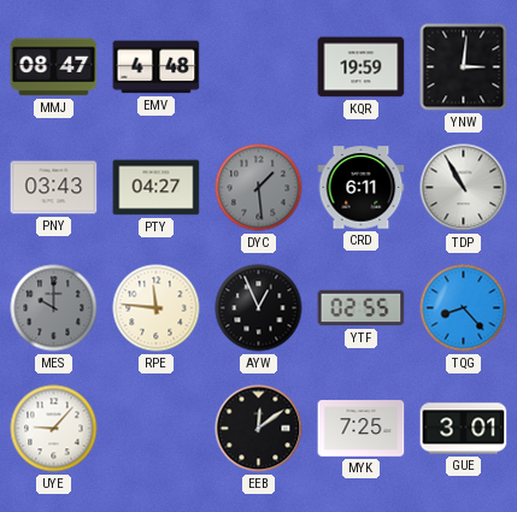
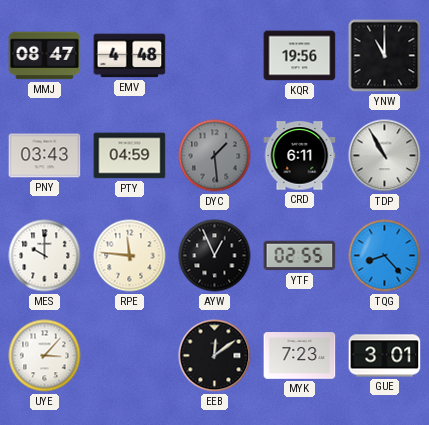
KQR: 19:59 -> 19:56 (300, 56)
YNW: 3:01 -> 11:00 (385, 56)
PTY: 04:27 -> 04:59 (130, 156)
MES dial: grey -> white (45, 256)
UYE: 9:07 -> 3:07 (45, 356)
MYK: 7:25 -> 7:23 (300, 356)
